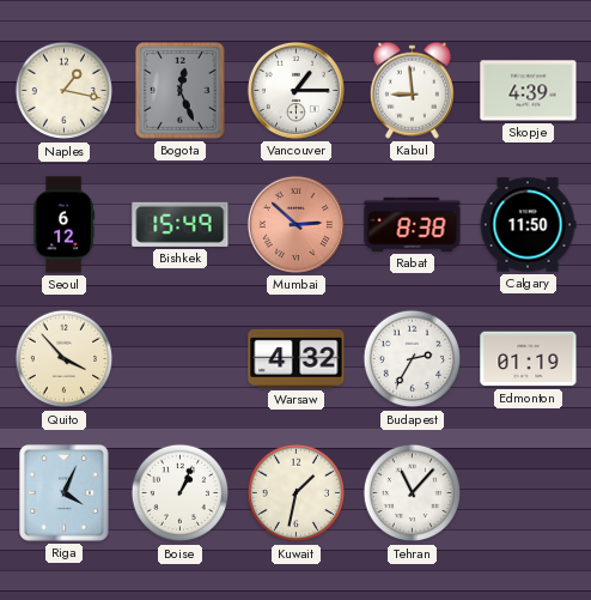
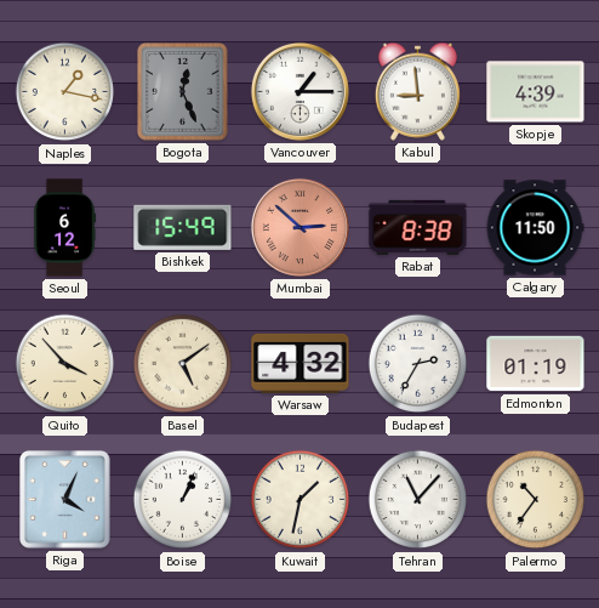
Basel: none -> 5:09 (183, 364)
Palermo: none -> 10:36 (536, 500)
